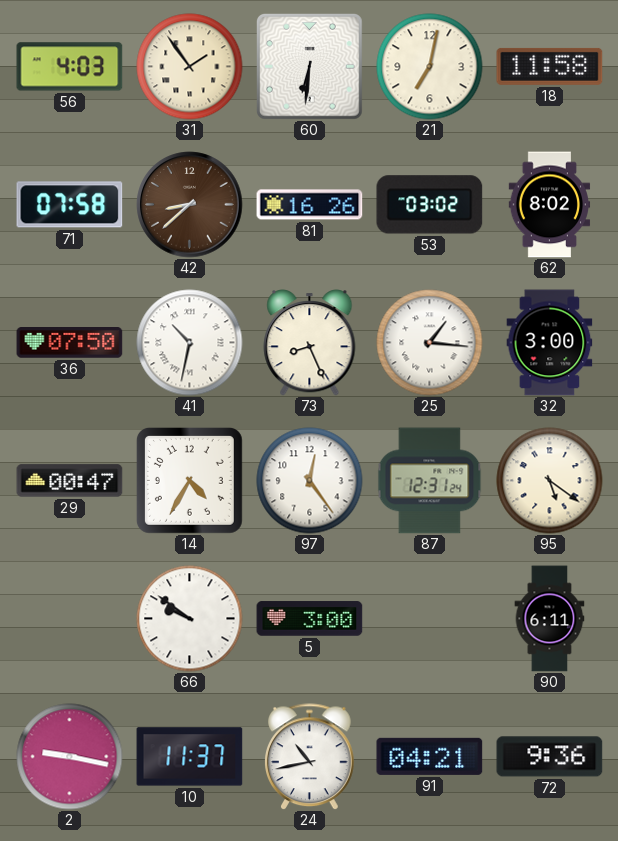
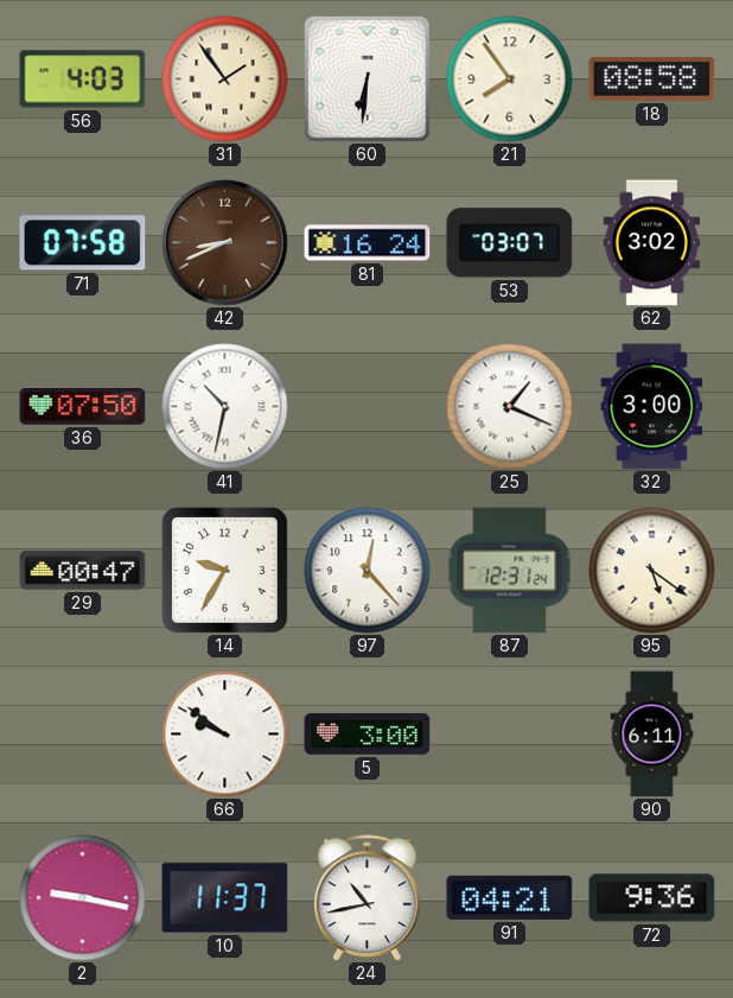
21: 7:02 -> 7:54 (510, 80)
18: 11:58 -> 08:58 (652, 78)
42: 8:38 -> 8:41 (225, 243)
81: 16:26 -> 16:24 (368, 243)
53: 03:02 -> 03:07 (510, 243)
62: 8:02 -> 3:02 (652, 243)
73: 8:26 -> none (310, 343)
25: 1:16 -> 1:19 (510, 407)
14: 4:35 -> 9:35 (224, 570)
97: 12:24 -> 12:23 (368, 571)
